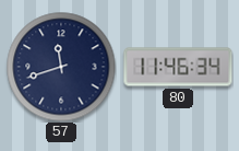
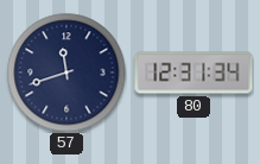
80: 11:46 -> 12:31 (194, 72)
